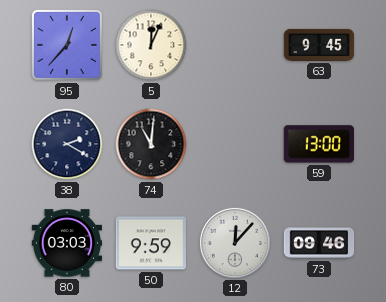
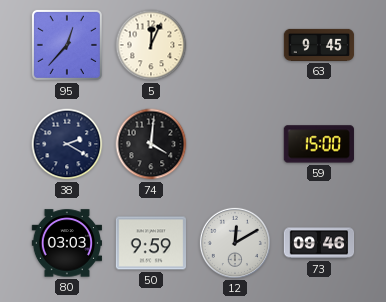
74: 11:01 -> 4:01 (151, 144)
59: 13:00 -> 15:00 (319, 144)
12: 12:07 -> 12:10 (234, 242)
